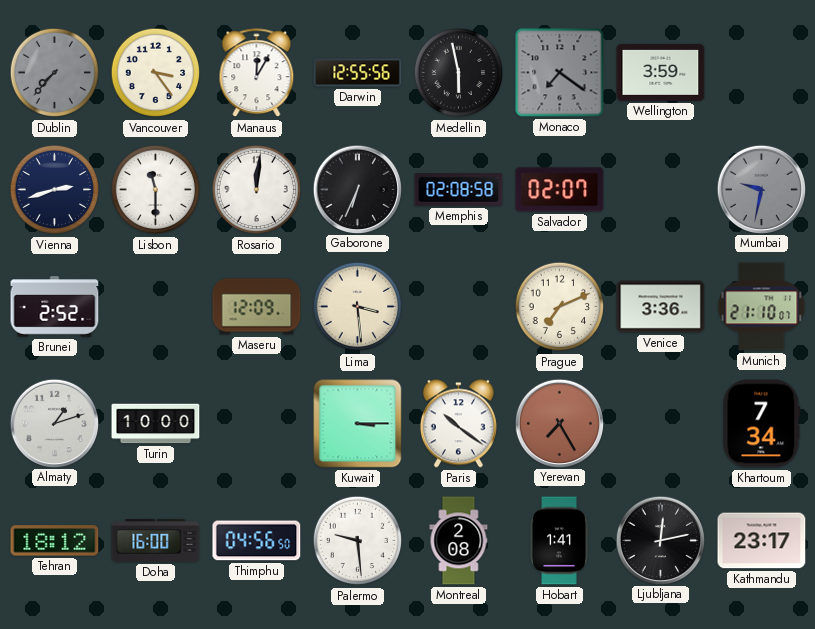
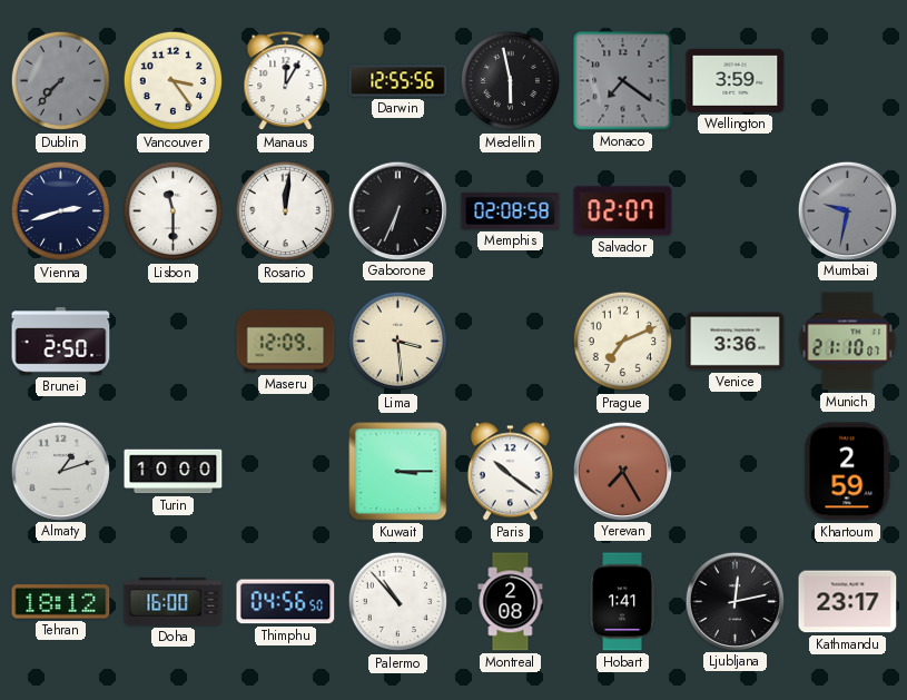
Brunei: 2:52 -> 2:50 (61, 342)
Khartoum: 7:34 -> 2:59 (848, 472)
Palermo: 9:29 -> 10:53 (398, 602)
